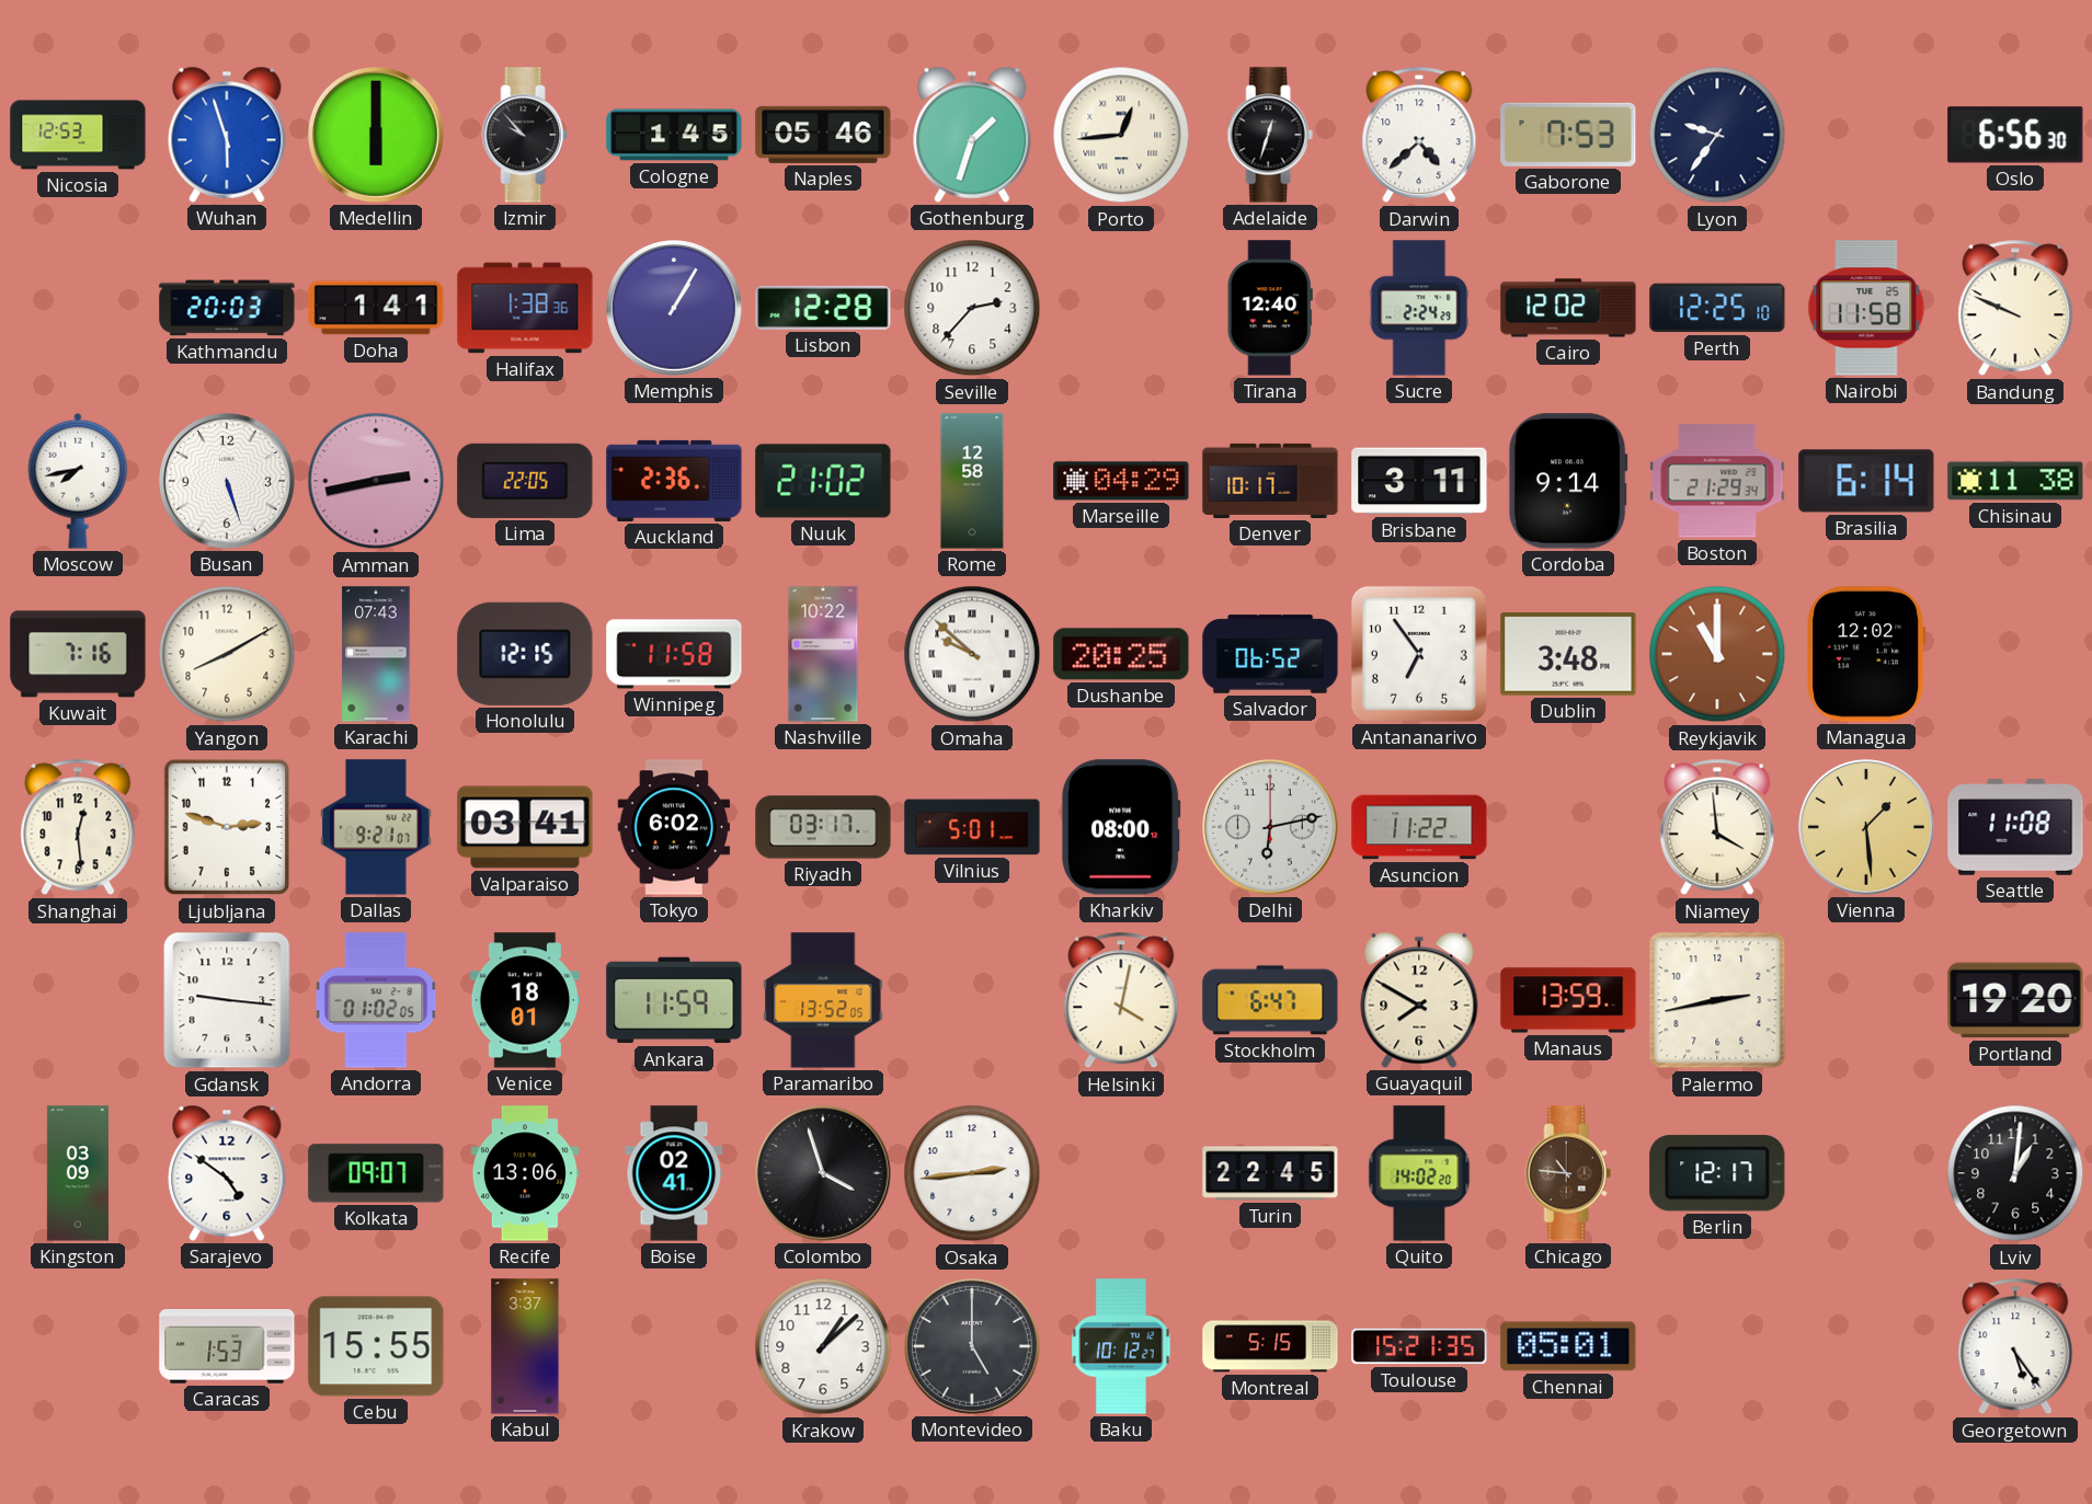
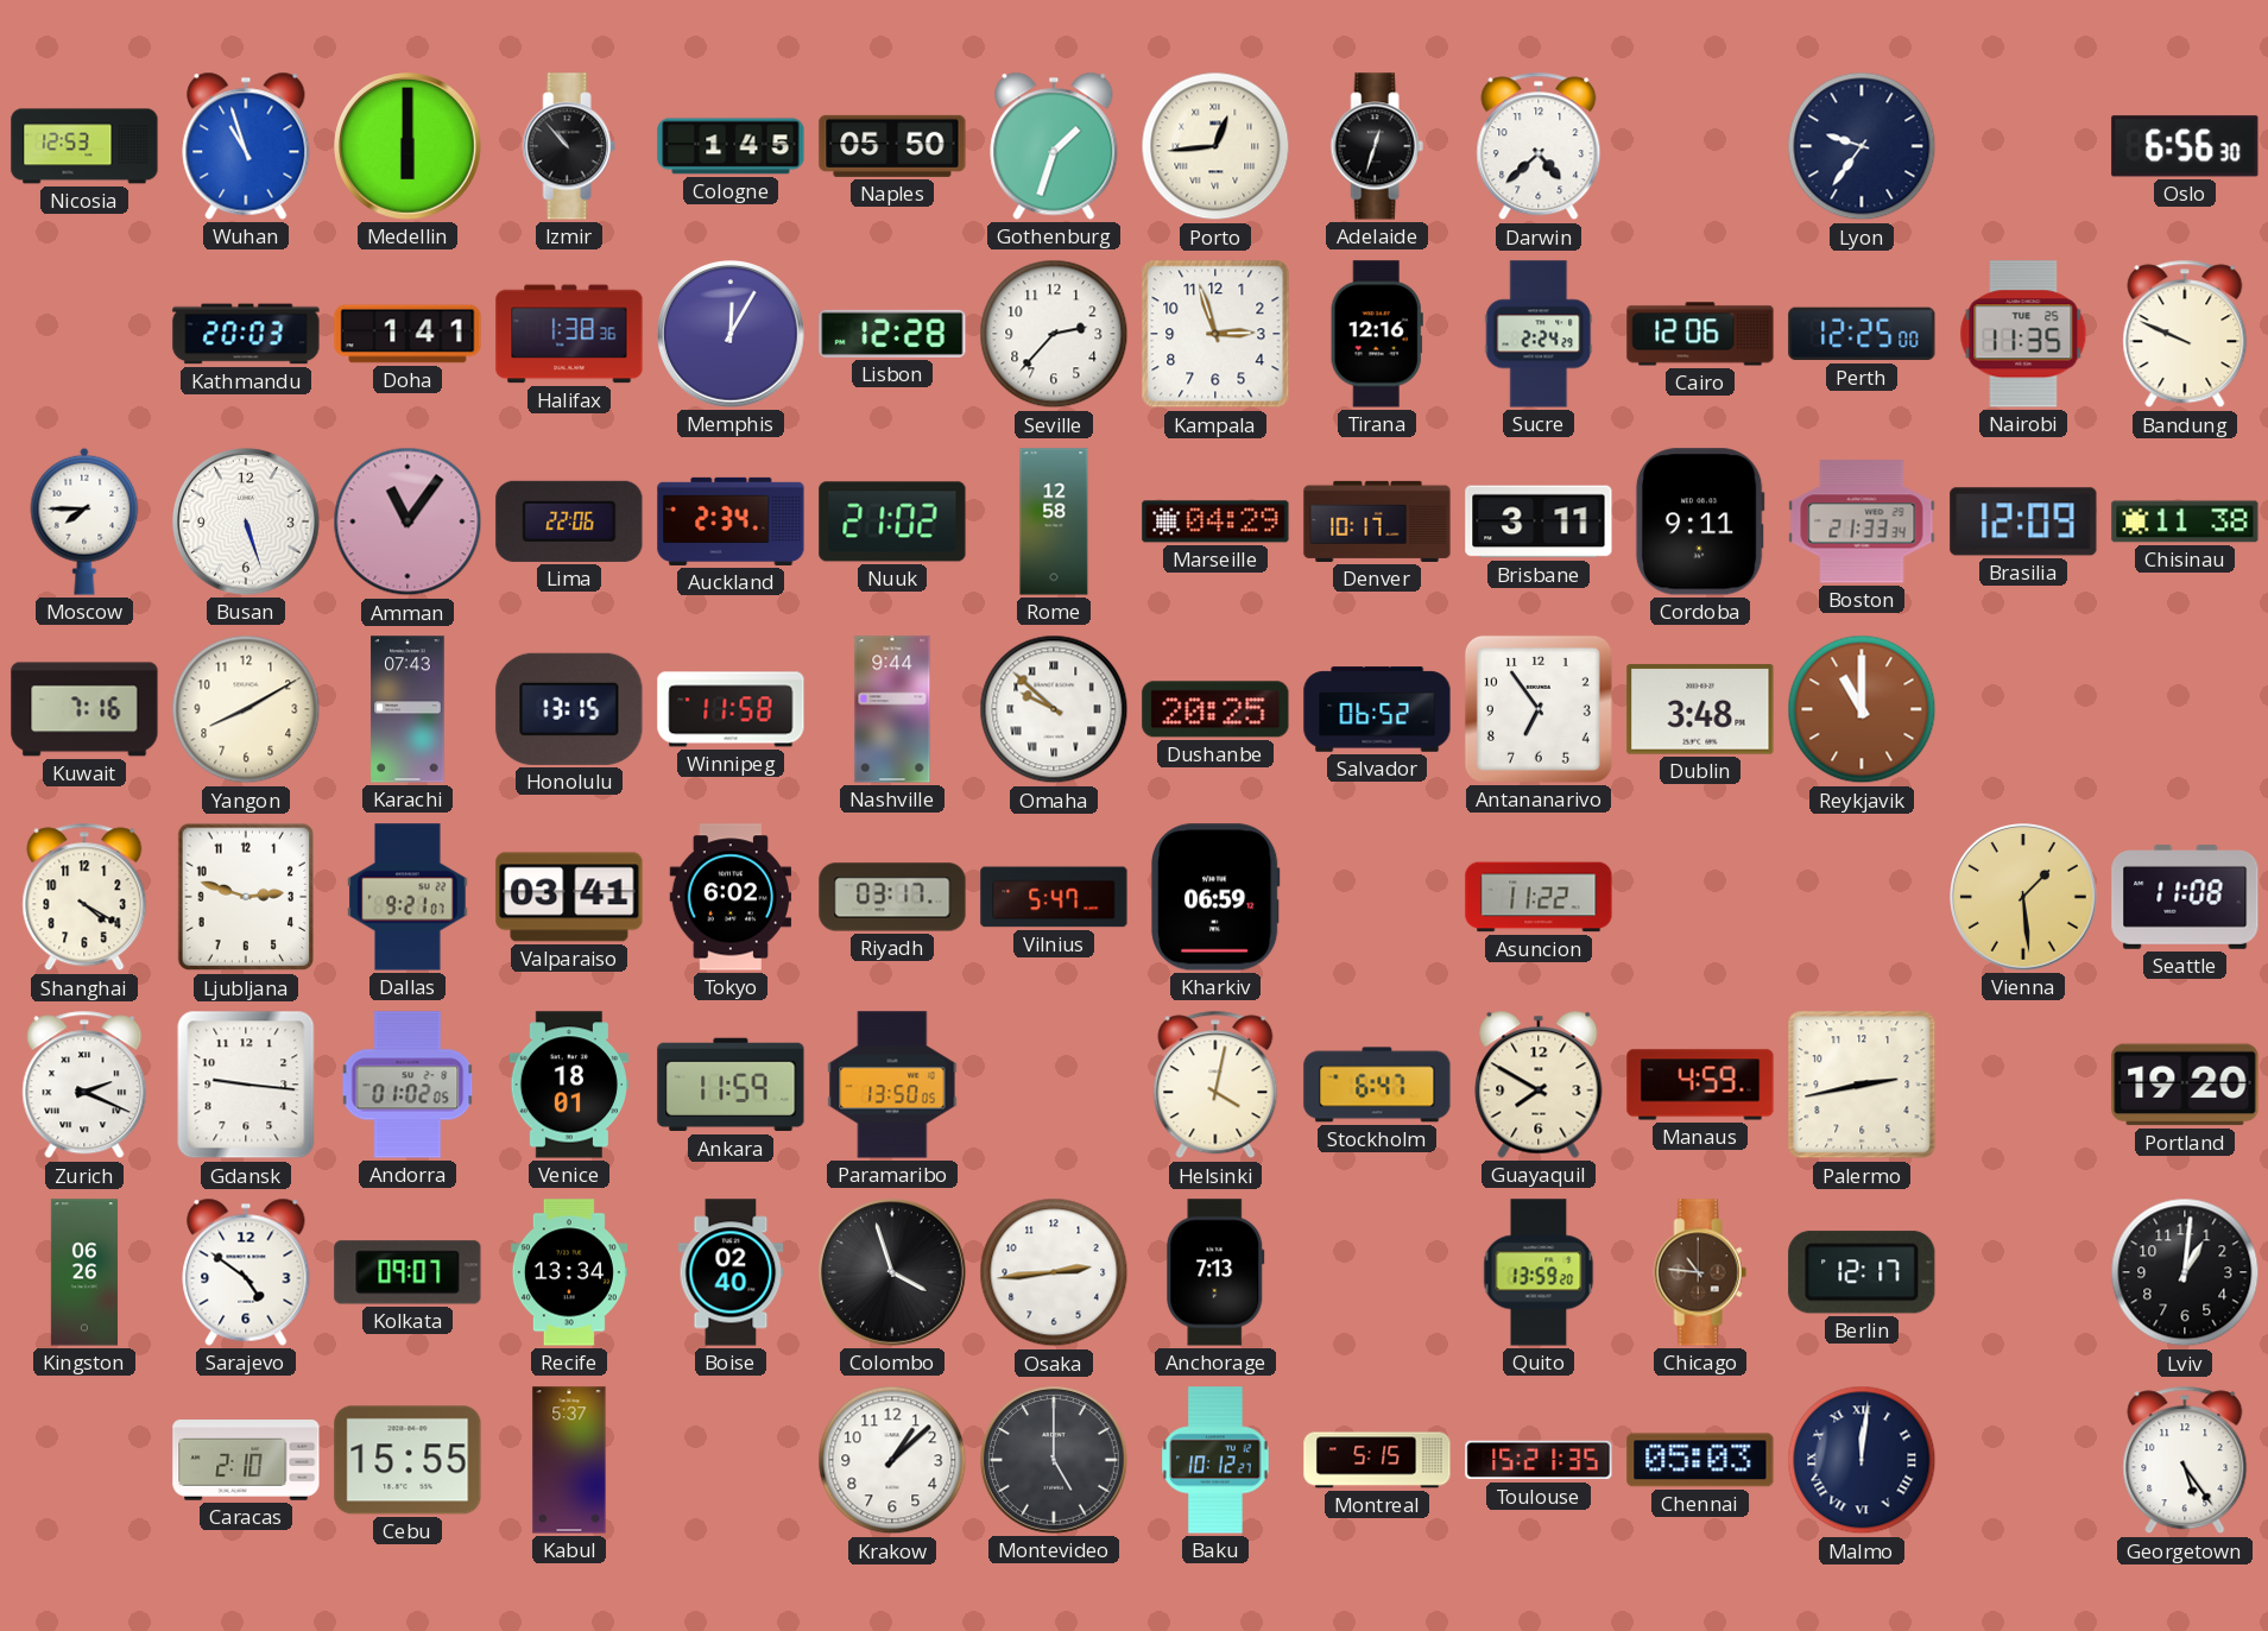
Wuhan: 5:57 -> 10:57 (246, 146)
Izmir: 9:53 -> 10:53 (569, 146)
Naples: 05:46 -> 05:50 (892, 146)
Gaborone: 7:53 -> none (1568, 135)
Memphis: 1:05 -> 12:05 (732, 335)
Kampala: none -> 2:57 (1215, 334)
Tirana: 12:40 -> 12:16 (1377, 334)
Cairo: 12:02 -> 12:06 (1700, 334)
Perth: 12:25:10 -> 12:25:00 (1862, 334)
Nairobi: 11:58 -> 11:35 (2023, 334)
Moscow: 7:43 -> 7:45 (84, 521)
Amman: 2:43 -> 11:06 (408, 521)
Lima: 22:05 -> 22:06 (569, 521)
Auckland: 2:36 -> 2:34 (731, 521)
Cordoba: 9:14 -> 9:11 (1700, 521)
Boston: 21:29 -> 21:33 (1862, 521)
Brasilia: 6:14 -> 12:09 (2023, 521)
Honolulu: 12:15 -> 13:15 (569, 709)
Nashville: 10:22 -> 9:44 (892, 709)
Managua: 12:02 -> none (1866, 654)
Shanghai: 12:29 -> 4:20 (84, 897)
Vilnius: 5:01 -> 5:47 (1054, 897)
Kharkiv: 08:00 -> 06:59 (1217, 897)
Delhi: 6:13 -> none (1271, 828)
Niamey: 3:59 -> none (1717, 827)
Zurich: none -> 2:19 (84, 1085)
Paramaribo: 13:52 -> 13:50 (892, 1085)
Manaus: 13:59 -> 4:59 (1700, 1085)
Kingston: 03:09 -> 06:26 (84, 1272)
Recife: 13:06 -> 13:34 (569, 1272)
Boise: 02:41 -> 02:40 (731, 1272)
Anchorage: none -> 7:13 (1215, 1272)
Turin: 22:45 -> none (1270, 1173)
Quito: 14:02 -> 13:59 (1539, 1272)
Caracas: 1:53 -> 2:10 (246, 1461)
Kabul: 3:37 -> 5:37 (569, 1460)
Chennai: 05:01 -> 05:03 (1700, 1460)
Malmo: none -> 12:01 (1862, 1460)
